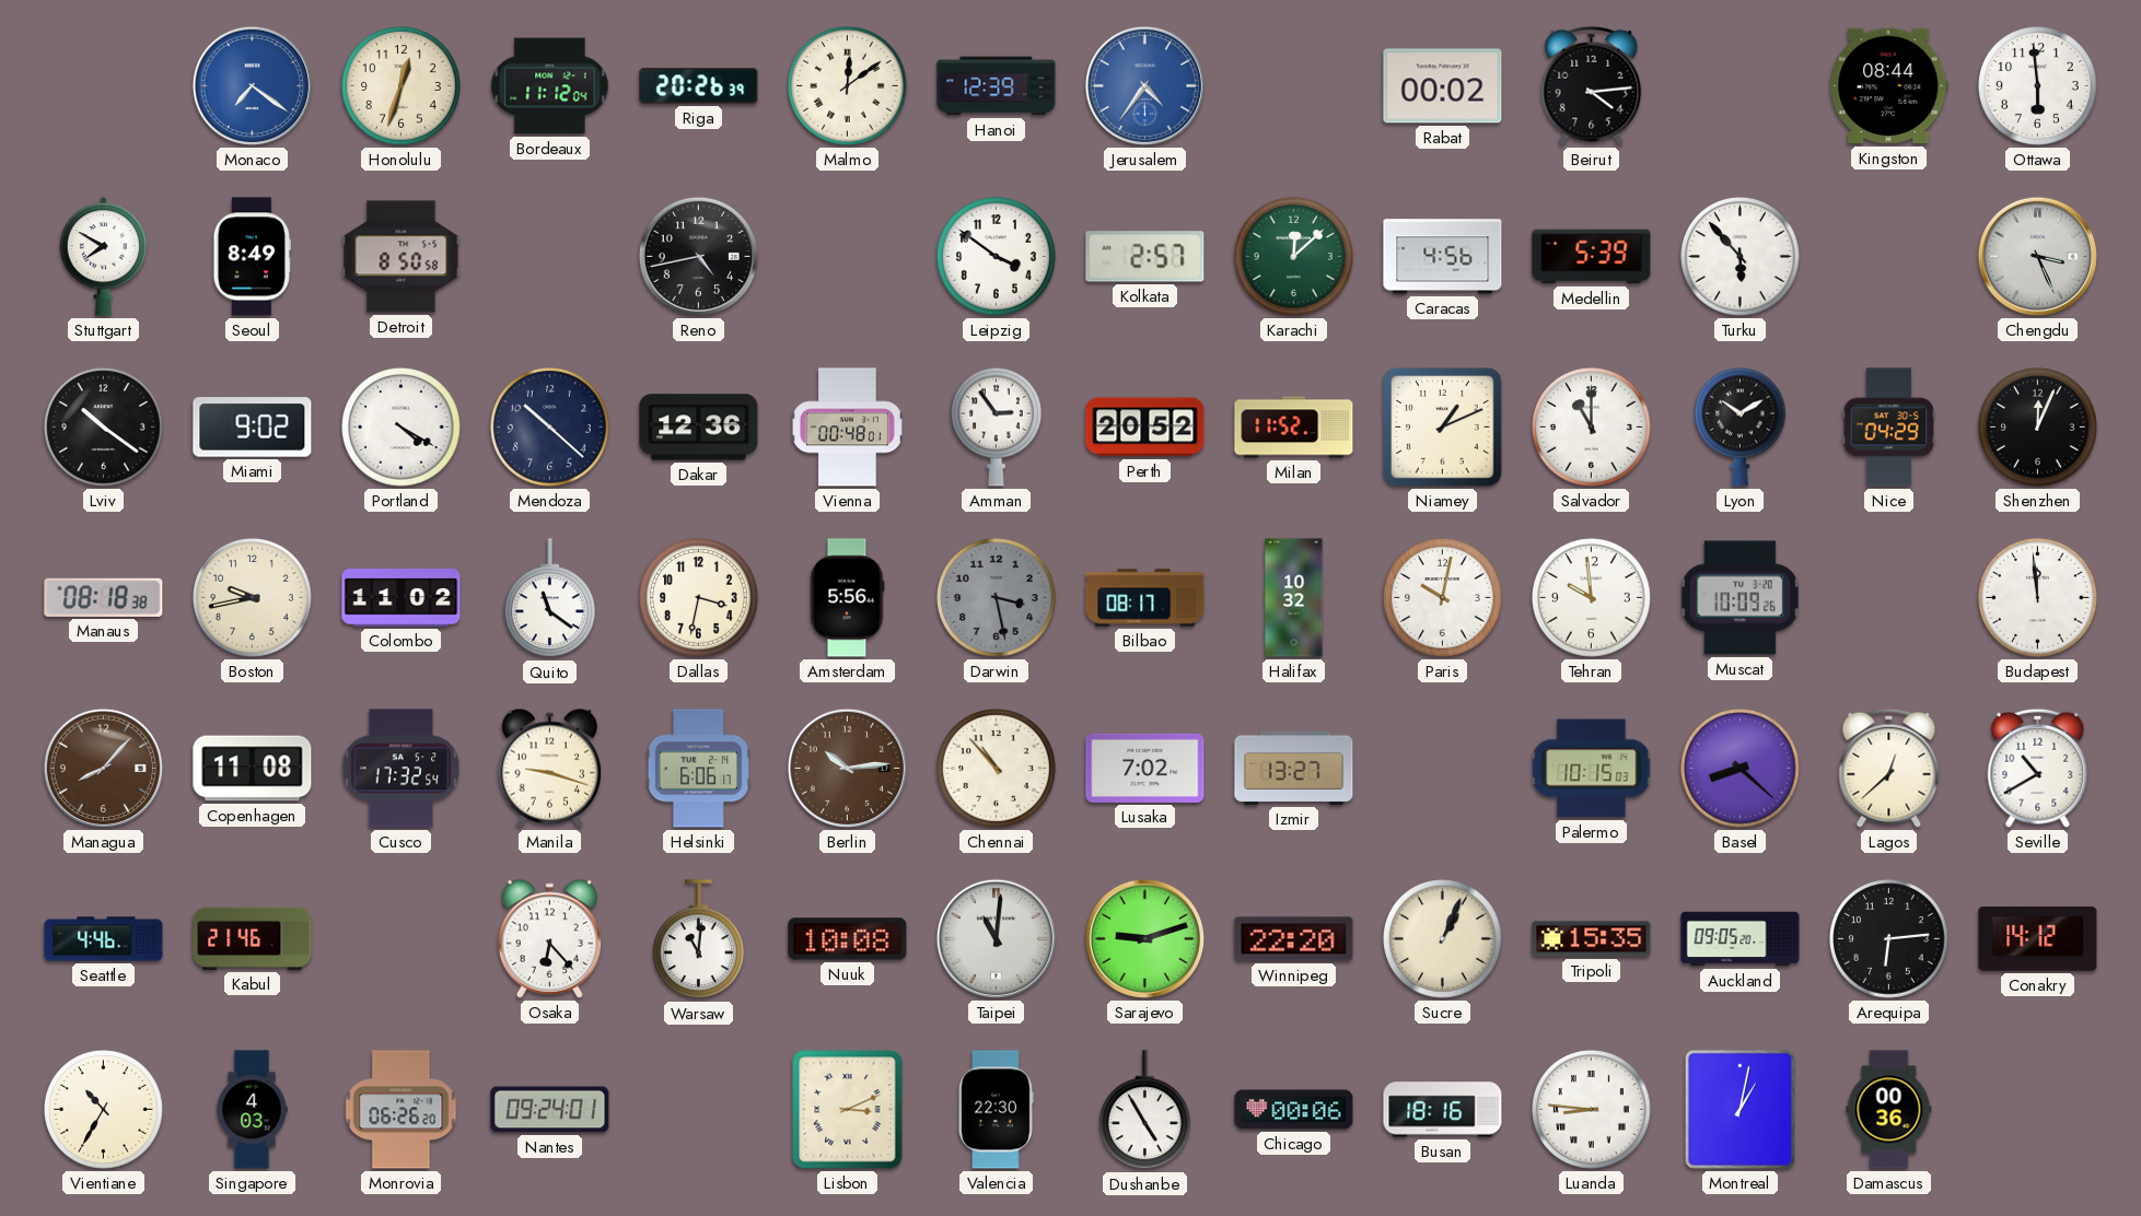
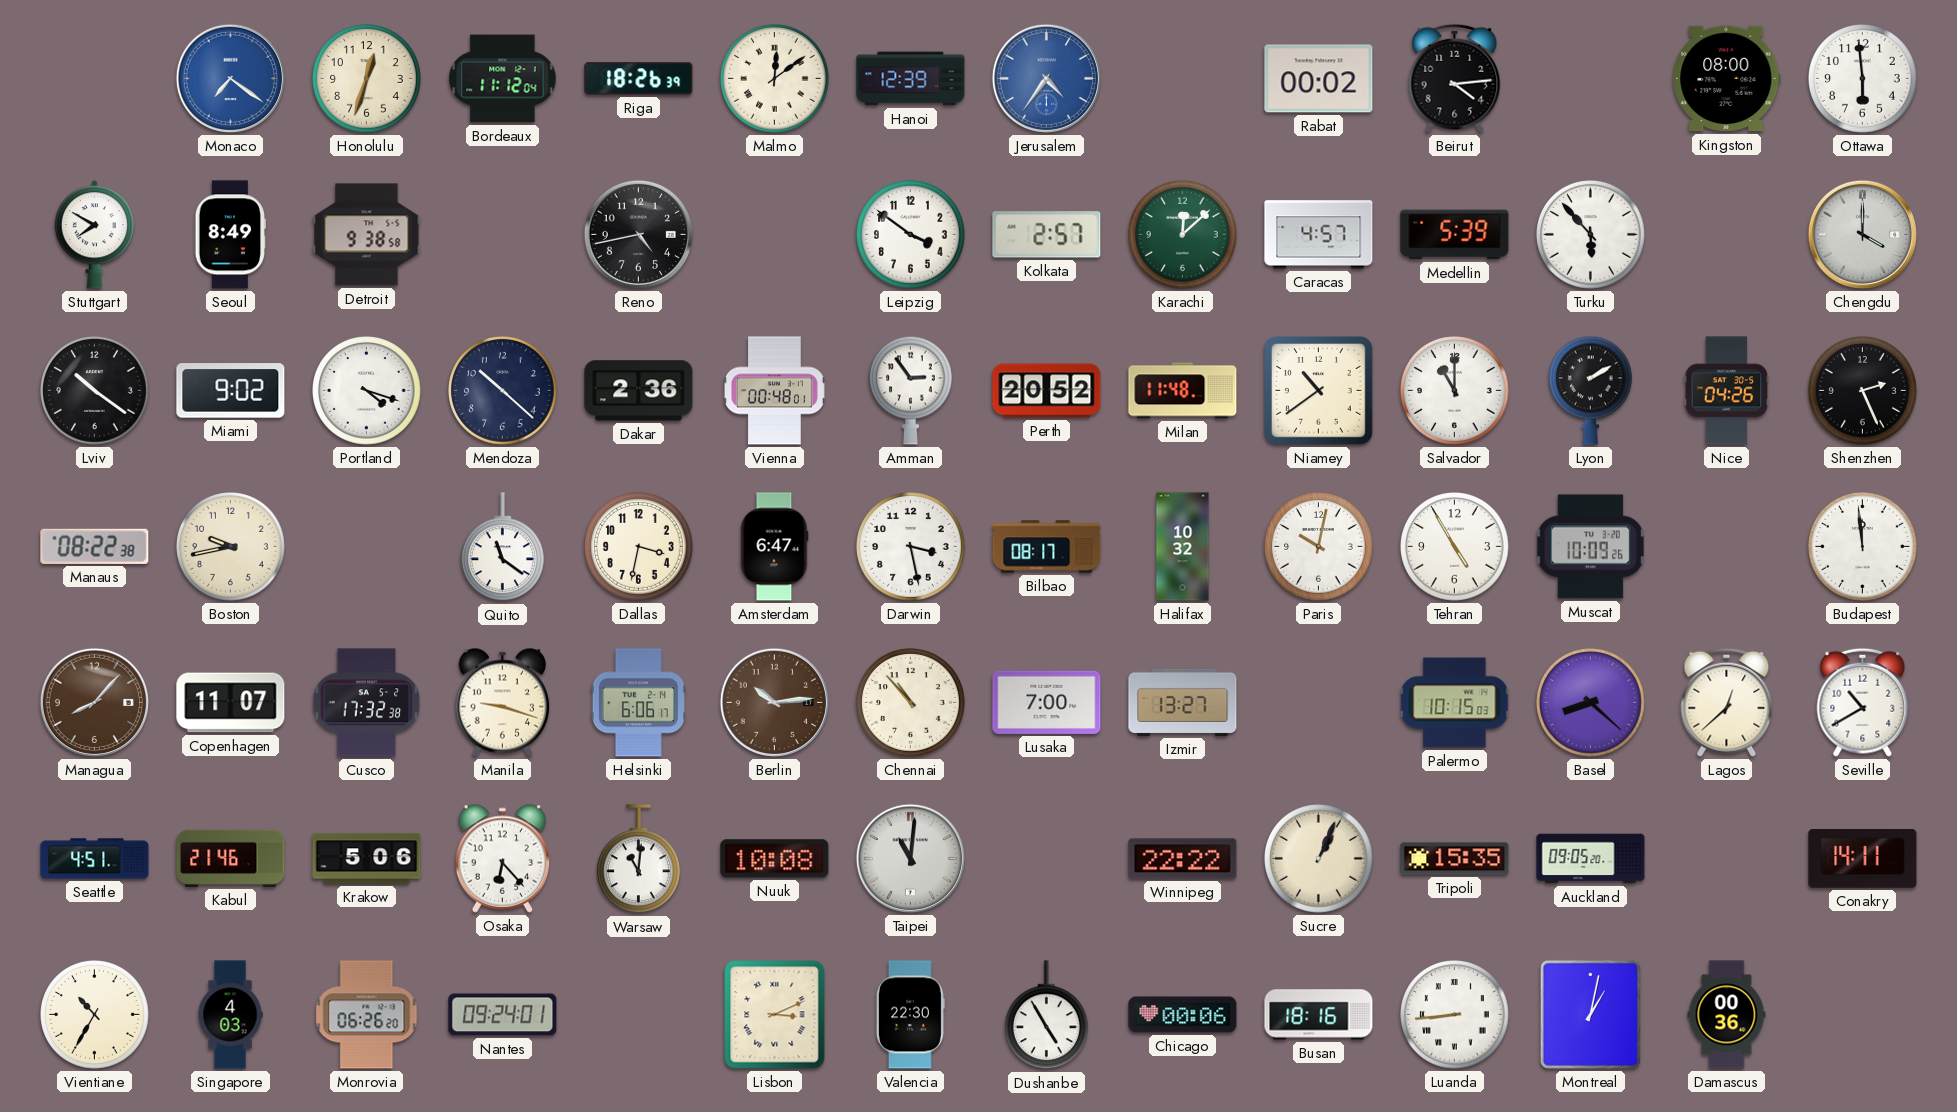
Riga: 20:26 -> 18:26 (639, 79)
Kingston: 08:44 -> 08:00 (1727, 79)
Detroit: 8:50 -> 9:38 (367, 235)
Caracas: 4:56 -> 4:57 (1319, 235)
Chengdu: 3:26 -> 4:00 (1862, 234)
Portland: 4:20 -> 4:18 (367, 391)
Dakar: 12:36 -> 2:36 (639, 391)
Milan: 11:52 -> 11:48 (1183, 391)
Niamey: 1:11 -> 10:39 (1319, 391)
Lyon: 10:10 -> 2:10 (1590, 390)
Nice: 04:29 -> 04:26 (1726, 391)
Shenzhen: 12:04 -> 2:26 (1863, 391)
Manaus: 08:18 -> 08:22 (95, 546)
Colombo: 11:02 -> none (402, 598)
Amsterdam: 5:56 -> 6:47 (774, 547)
Darwin dial: grey -> white (911, 547)
Tehran: 9:59 -> 4:55 (1455, 547)
Copenhagen: 11:08 -> 11:07 (231, 703)
Cusco: 17:32:54 -> 17:32:38 (367, 703)
Lusaka: 7:02 -> 7:00 (1047, 702)
Seattle: 4:46 -> 4:51 (95, 859)
Krakow: none -> 5:06 (367, 859)
Sarajevo: 9:12 -> none (1144, 938)
Winnipeg: 22:20 -> 22:22 (1183, 859)
Arequipa: 6:14 -> none (1889, 939)
Conakry: 14:12 -> 14:11 (1863, 859)
Luanda: 8:46 -> 8:44 (1455, 1015)
